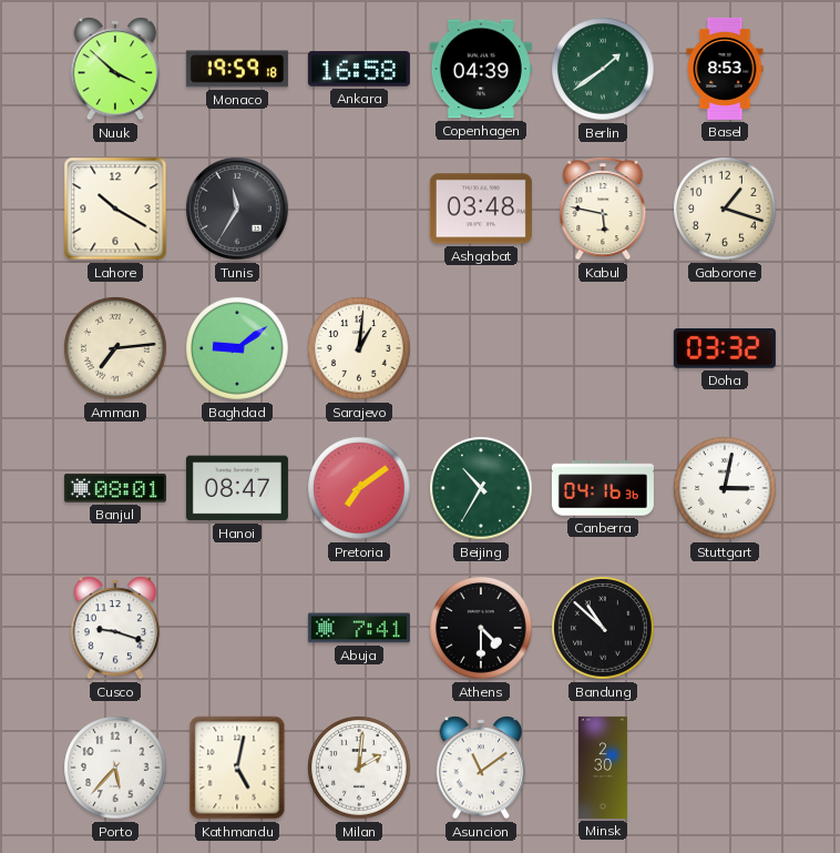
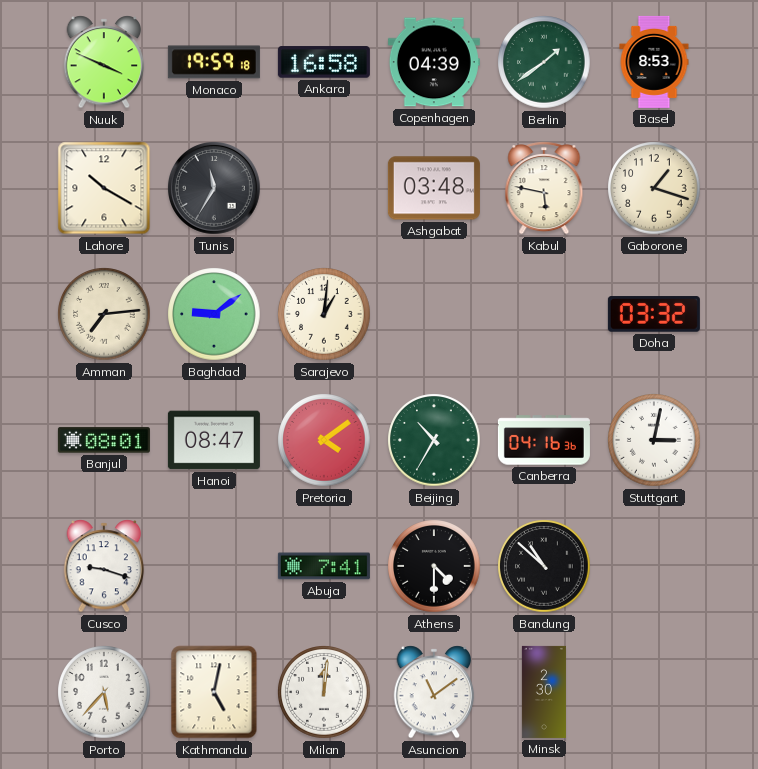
Nuuk: 3:52 -> 3:49 (104, 62)
Pretoria: 7:09 -> 4:09 (324, 440)
Milan: 2:01 -> 12:01 (324, 692)
